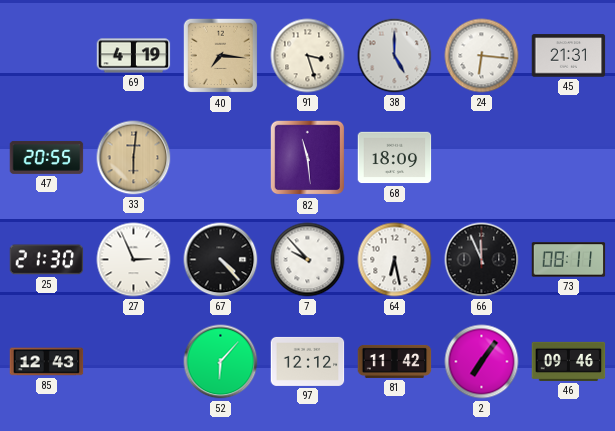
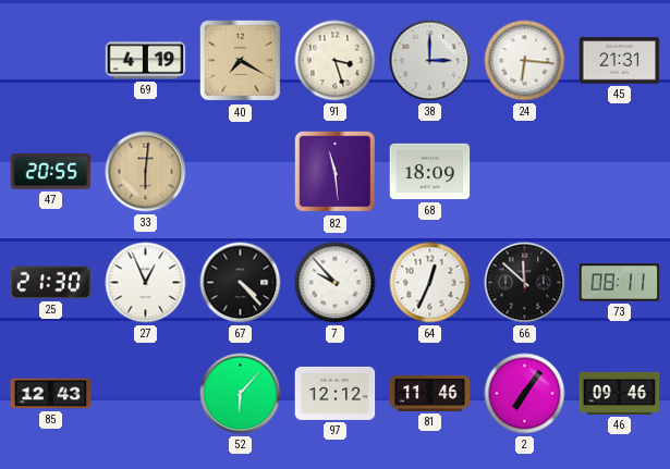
40: 7:16 -> 7:20 (241, 61)
38: 5:00 -> 3:00 (430, 61)
27: 2:56 -> 12:56 (146, 283)
64: 6:28 -> 12:34 (430, 283)
66: 11:56 -> 11:52 (525, 283)
81: 11:42 -> 11:46 (430, 393)
